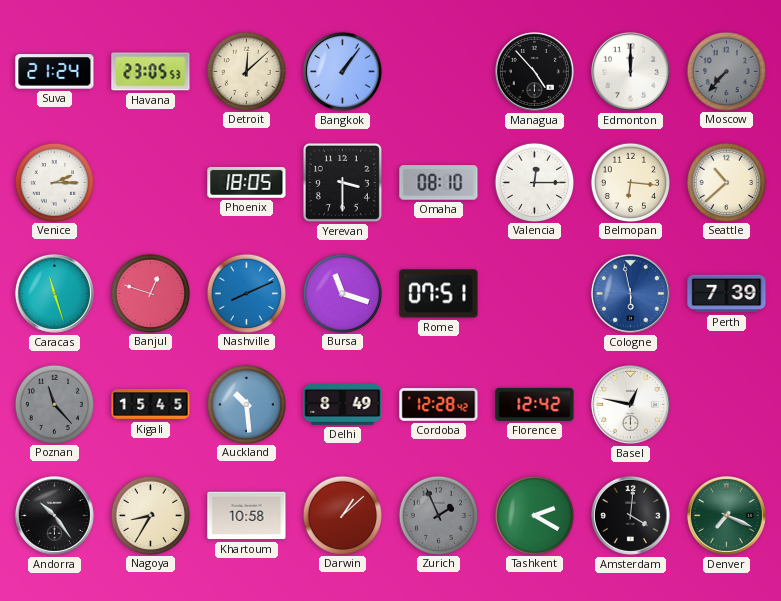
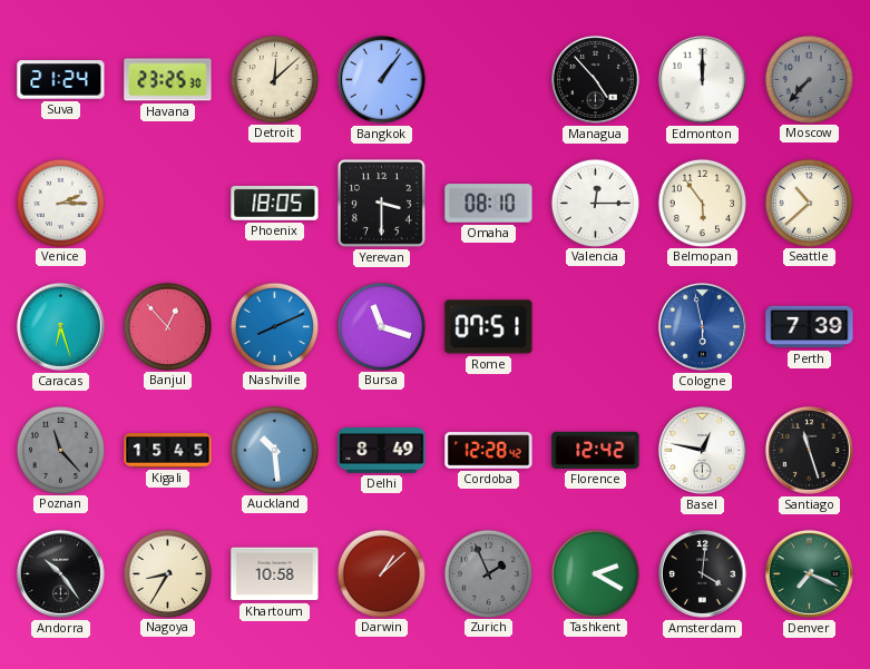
Havana: 23:05 -> 23:25 (168, 80)
Belmopan: 6:16 -> 5:54 (702, 203)
Caracas: 11:27 -> 6:27 (60, 326)
Banjul: 12:48 -> 12:53 (167, 326)
Santiago: none -> 11:27 (809, 450)
